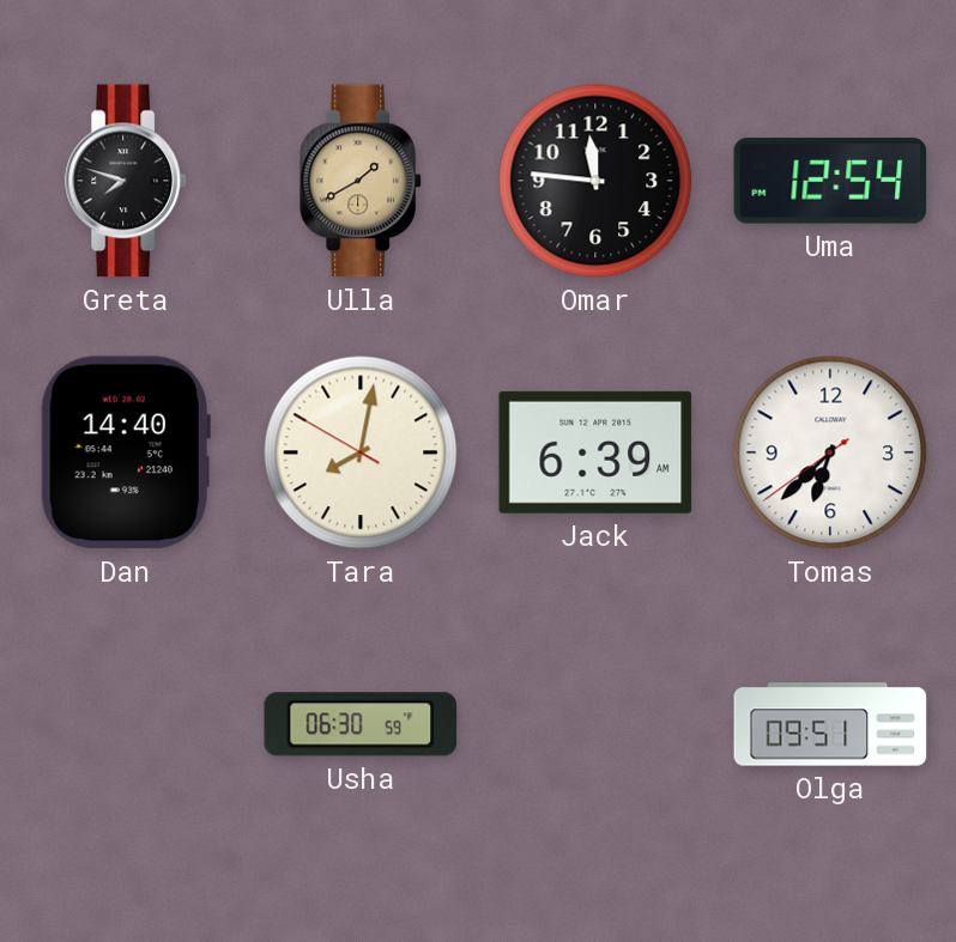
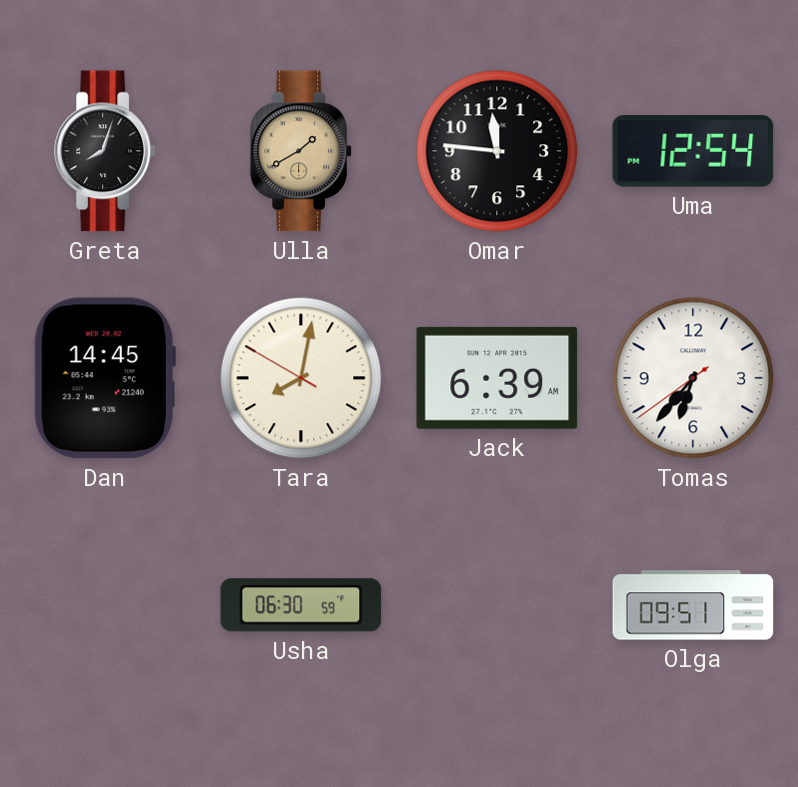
Greta: 7:48 -> 8:03 (105, 151)
Dan: 14:40 -> 14:45 (105, 378)
Tomas: 6:37 -> 6:36 (693, 378)
